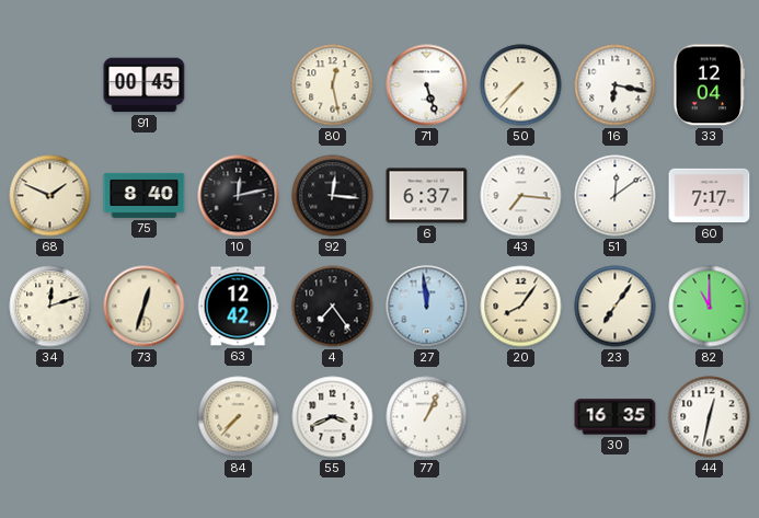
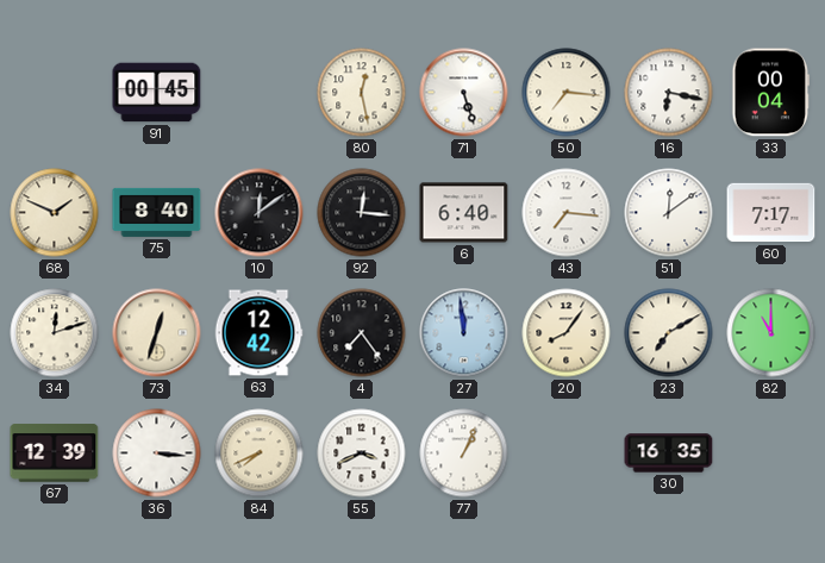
50: 7:37 -> 7:16 (567, 93)
33: 12:04 -> 00:04 (771, 93)
10: 12:13 -> 12:09 (260, 213)
6: 6:37 -> 6:40 (464, 213)
23: 7:06 -> 7:10 (669, 333)
67: none -> 12:39 (55, 453)
36: none -> 3:16 (157, 453)
84: 7:37 -> 7:41 (260, 453)
44: 12:32 -> none (710, 417)
